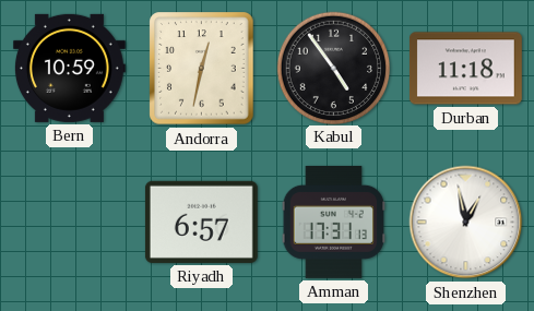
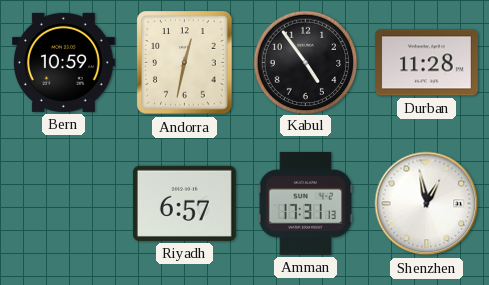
Durban: 11:18 -> 11:28 (426, 63)
